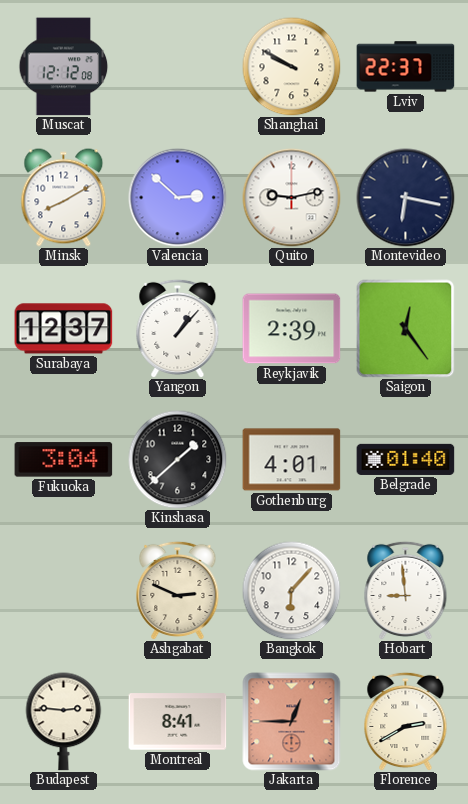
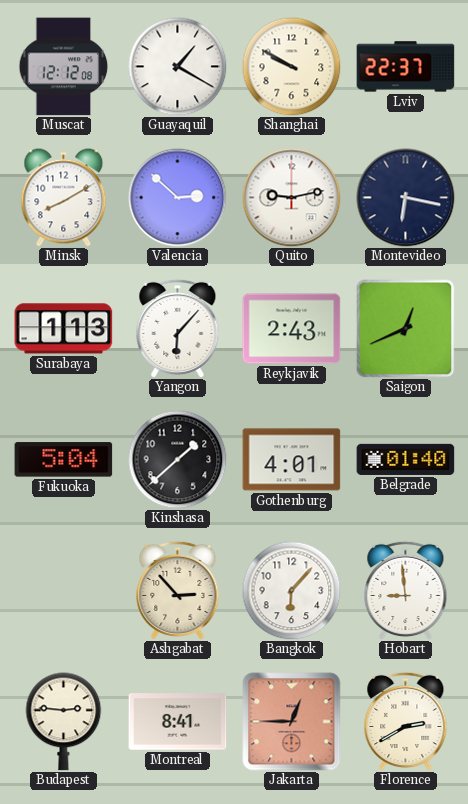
Guayaquil: none -> 1:20 (178, 67)
Surabaya: 12:37 -> 1:13 (64, 329)
Yangon: 1:07 -> 6:07 (178, 328)
Reykjavik: 2:39 -> 2:43 (292, 329)
Saigon: 12:24 -> 12:41 (406, 329)
Fukuoka: 3:04 -> 5:04 (64, 460)
Ashgabat: 2:49 -> 2:53 (178, 590)
